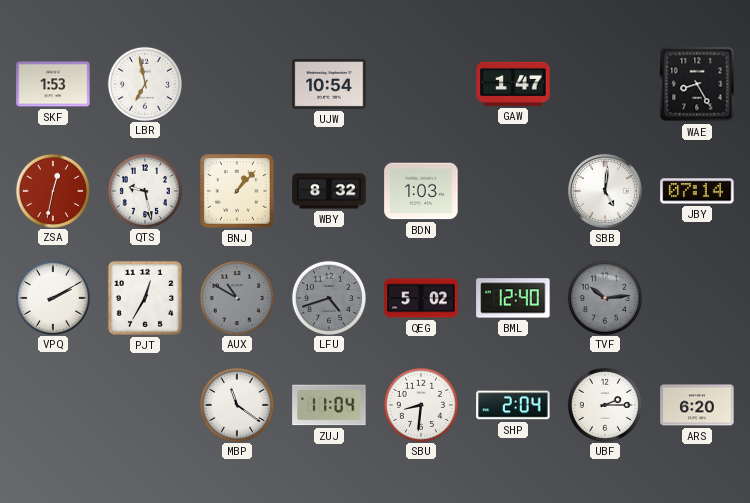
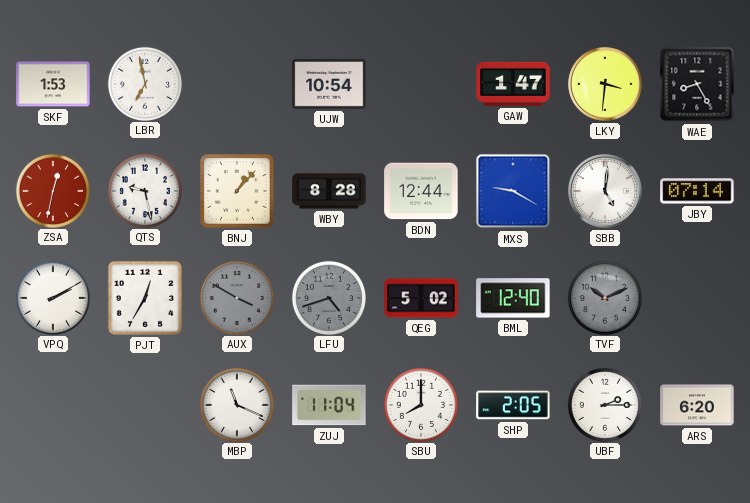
LKY: none -> 3:31 (605, 84)
WBY: 8:32 -> 8:28 (329, 191)
BDN: 1:03 -> 12:44 (421, 191)
MXS: none -> 9:20 (513, 191)
AUX: 10:50 -> 3:50 (236, 297)
TVF: 10:14 -> 10:11 (604, 297)
MBP: 11:21 -> 11:19 (236, 404)
SBU: 8:31 -> 8:00 (420, 404)
SHP: 2:04 -> 2:05 (513, 405)
